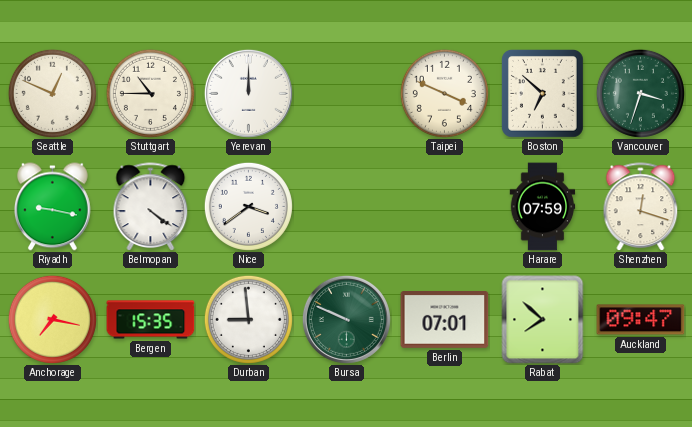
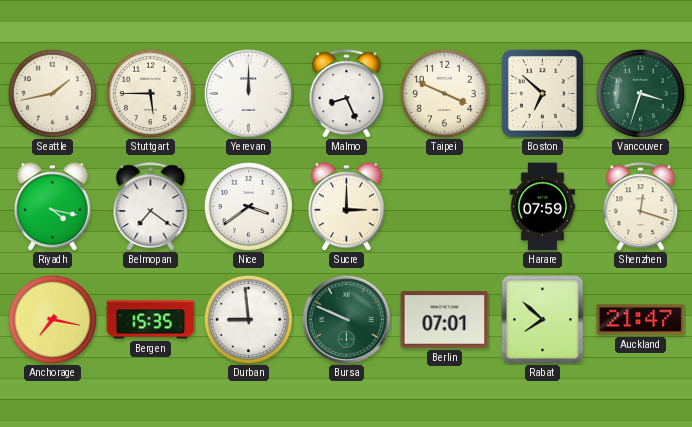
Seattle: 12:49 -> 1:43 (52, 93)
Stuttgart: 10:45 -> 5:45 (150, 93)
Malmo: none -> 8:26 (347, 94)
Riyadh: 9:17 -> 4:17 (53, 207)
Belmopan: 4:21 -> 7:21 (151, 207)
Sucre: none -> 3:00 (347, 207)
Auckland: 09:47 -> 21:47 (641, 320)
